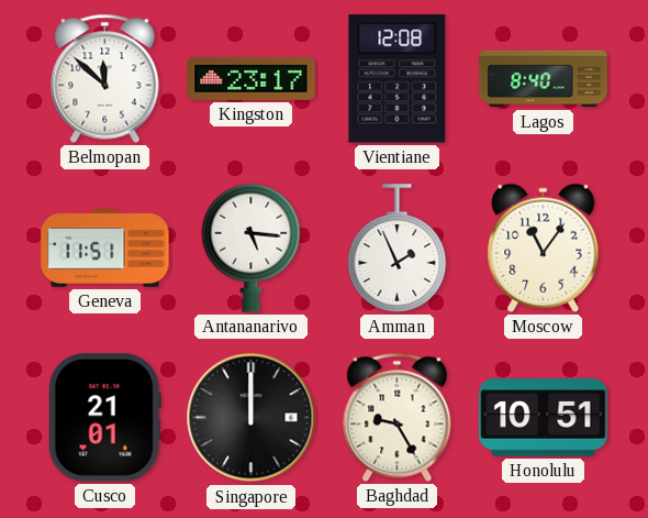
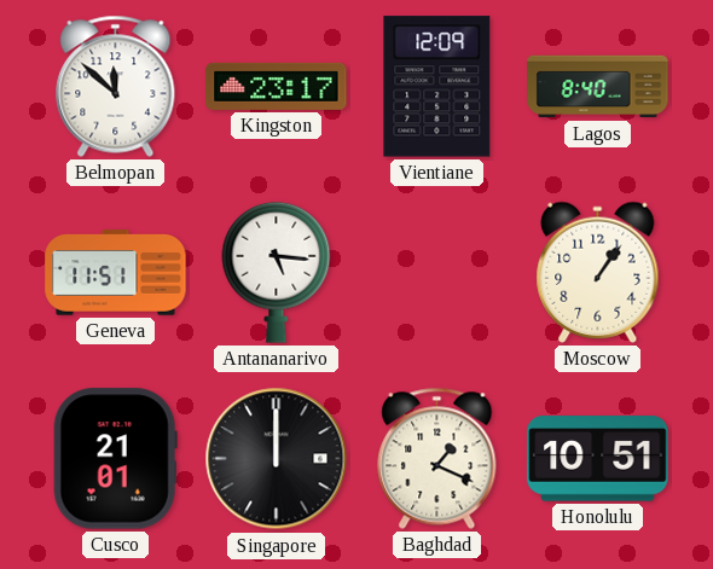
Vientiane: 12:08 -> 12:09 (437, 87)
Amman: 1:56 -> none (398, 249)
Moscow: 11:06 -> 1:06 (598, 272)
Baghdad: 9:25 -> 1:19 (437, 458)
